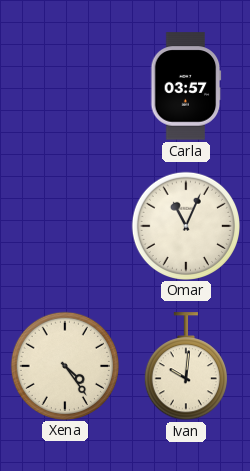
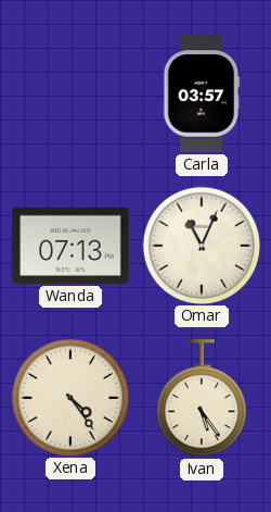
Wanda: none -> 07:13 (70, 246)
Ivan: 10:01 -> 5:24 (202, 399)
